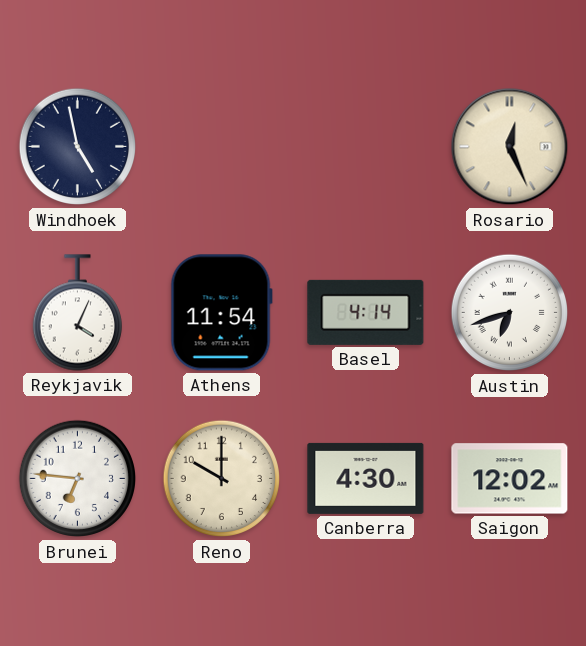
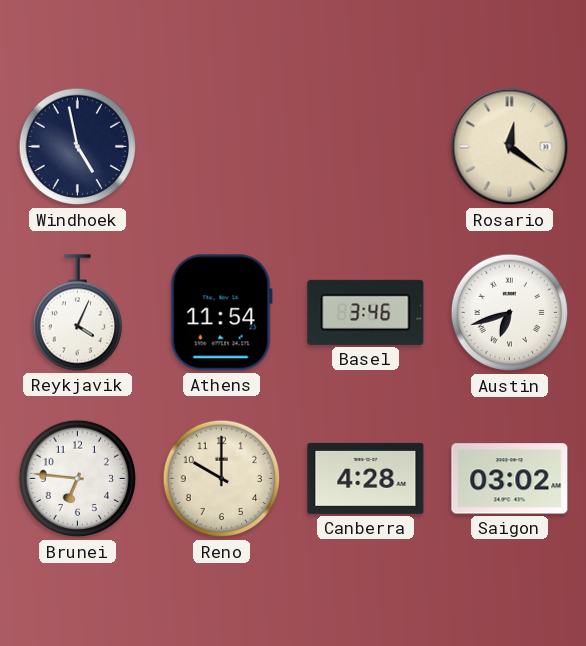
Rosario: 12:26 -> 12:21 (510, 147)
Basel: 4:14 -> 3:46 (366, 312)
Canberra: 4:30 -> 4:28 (366, 478)
Saigon: 12:02 -> 03:02 (510, 479)
